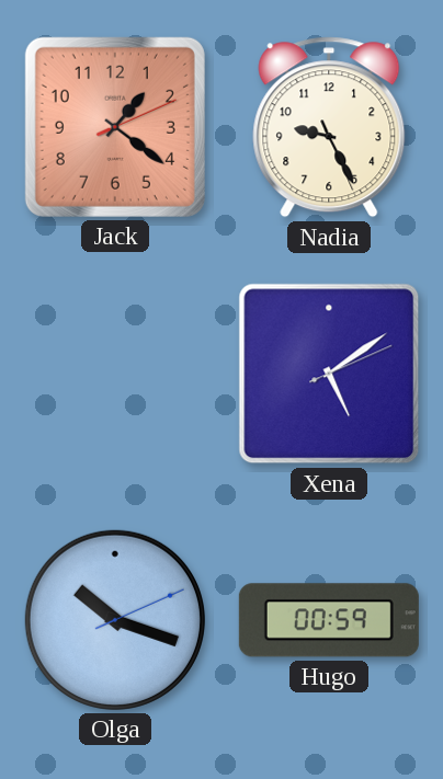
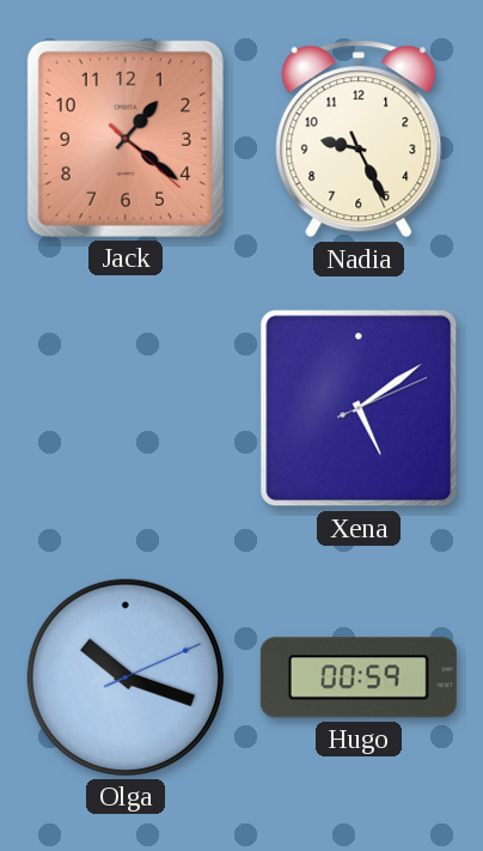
Jack: 1:21:11 -> 1:21:22 (126, 139)
